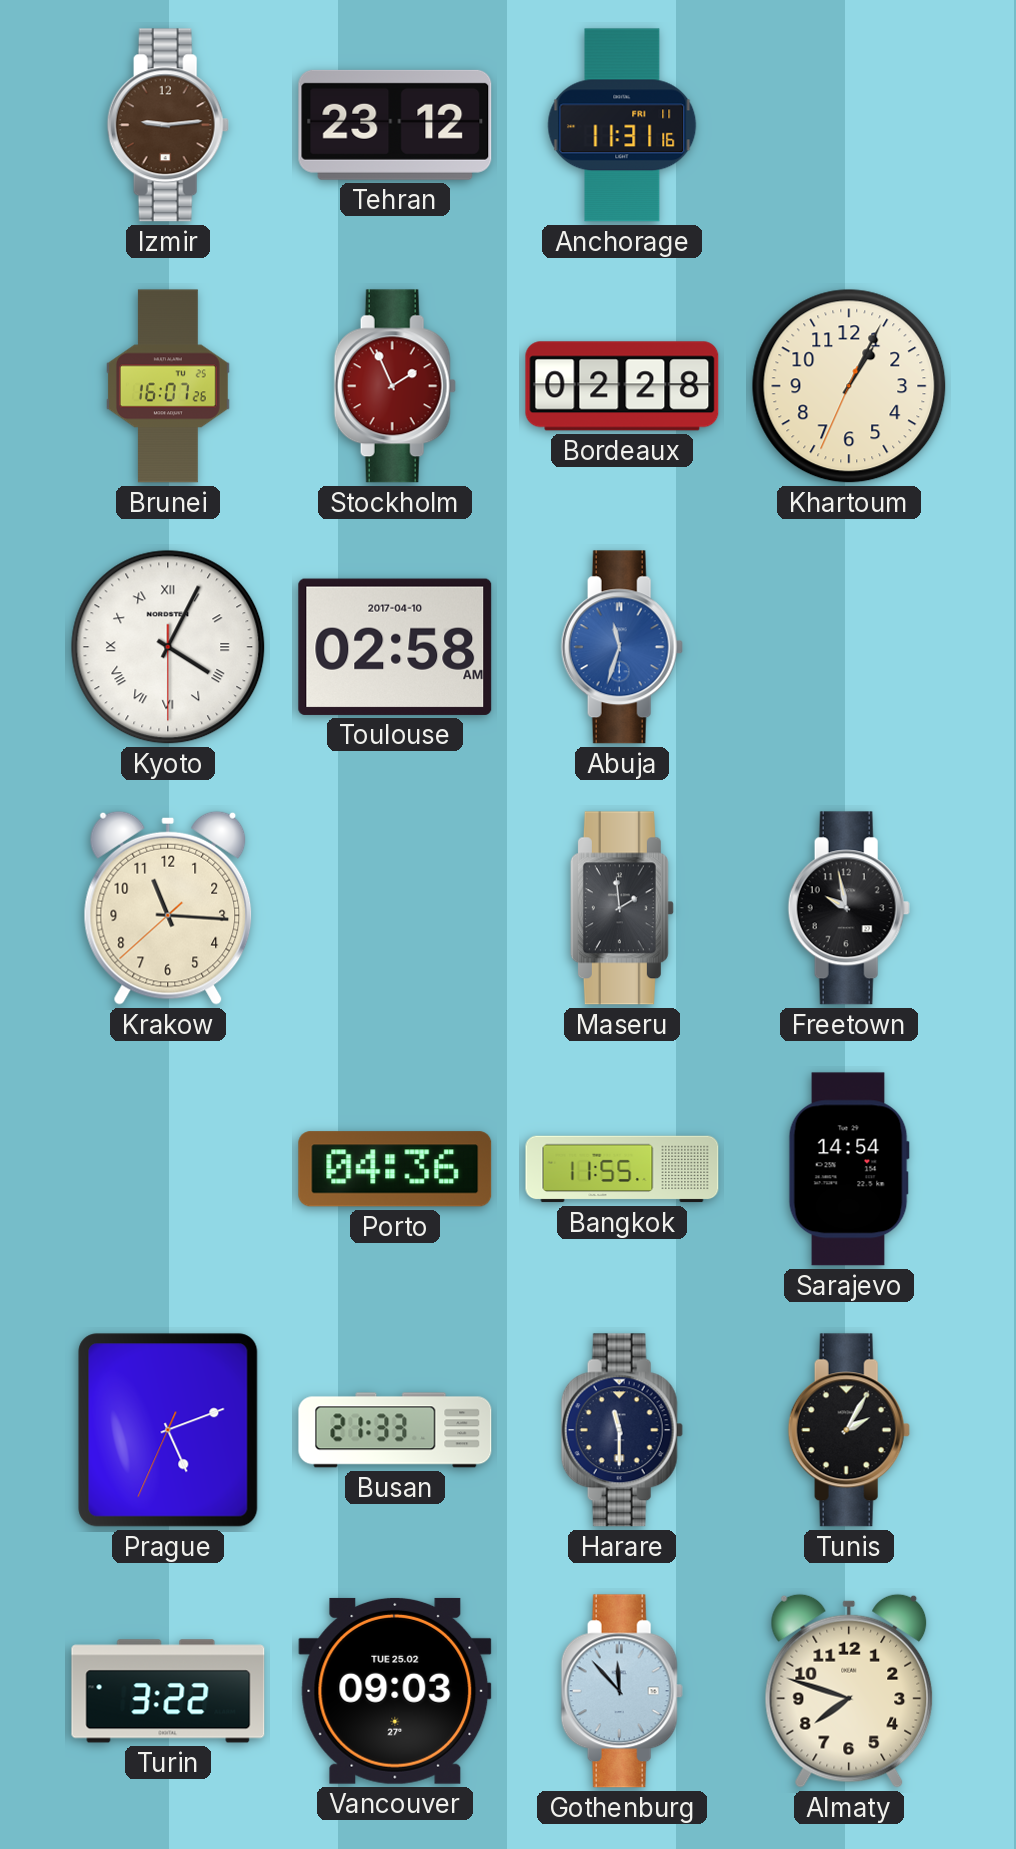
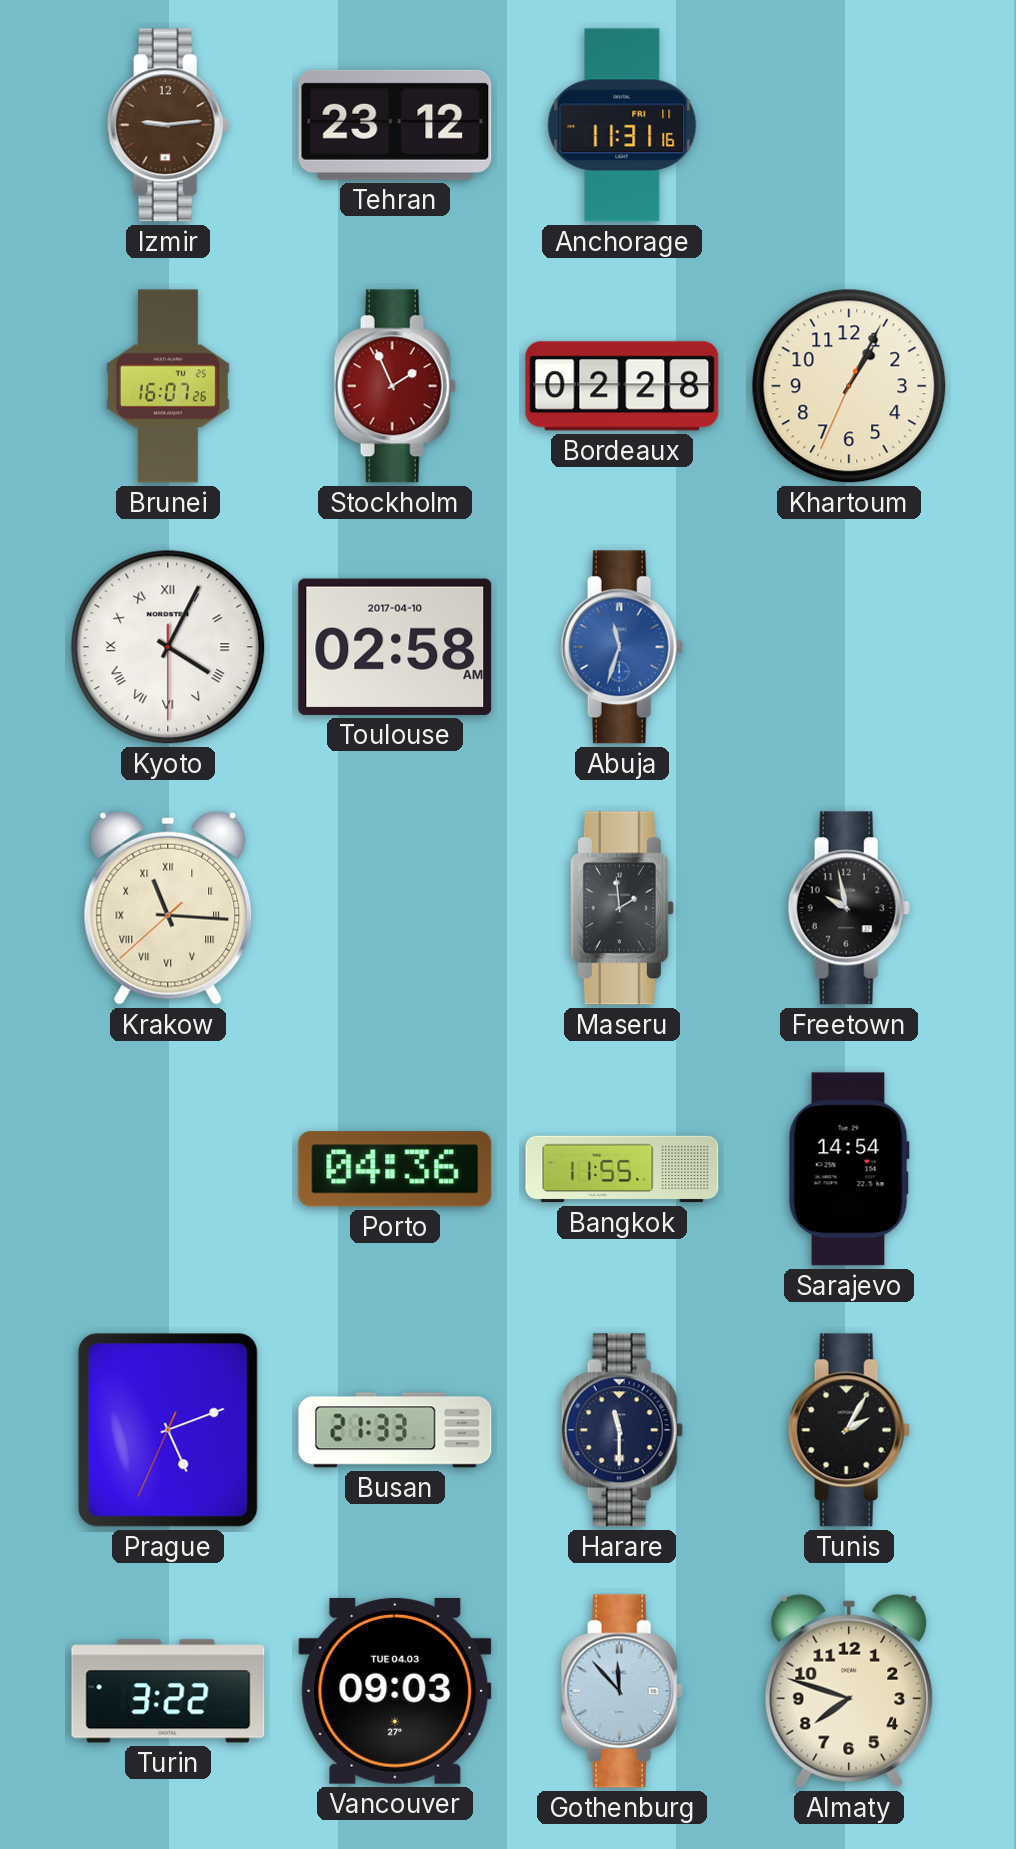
Krakow numerals: Arabic -> Roman (168, 908)
Vancouver date: TUE 25.02 -> TUE 04.03 (395, 1691)
